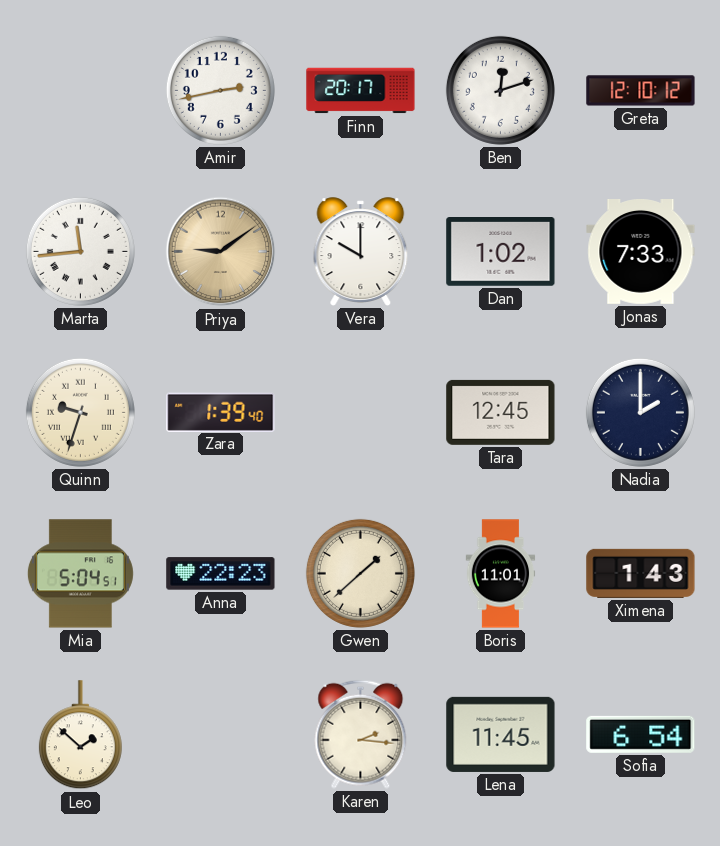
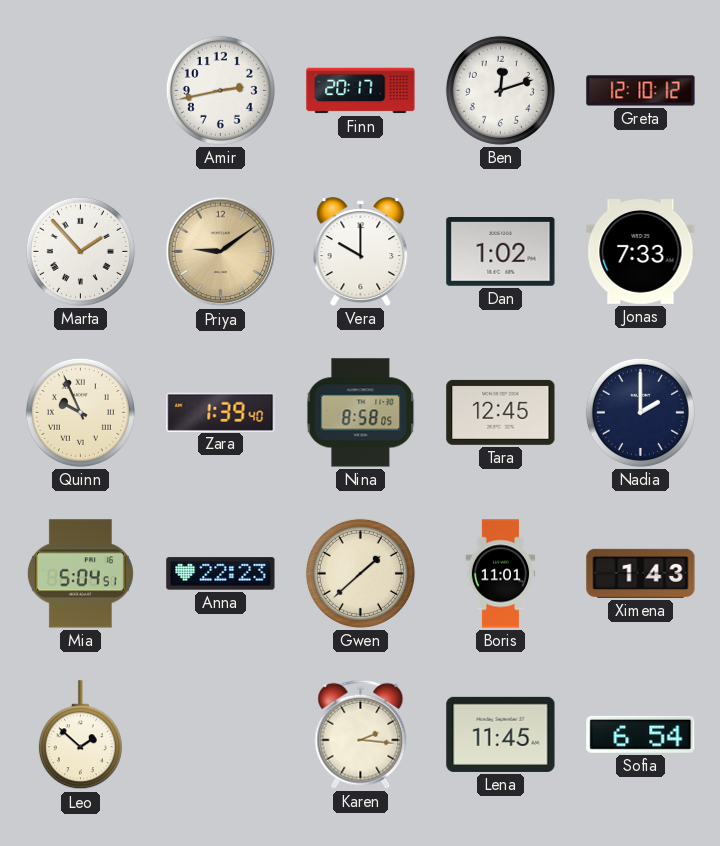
Marta: 11:44 -> 1:53 (80, 251)
Quinn: 9:33 -> 9:56 (80, 412)
Nina: none -> 8:58 (361, 413)
